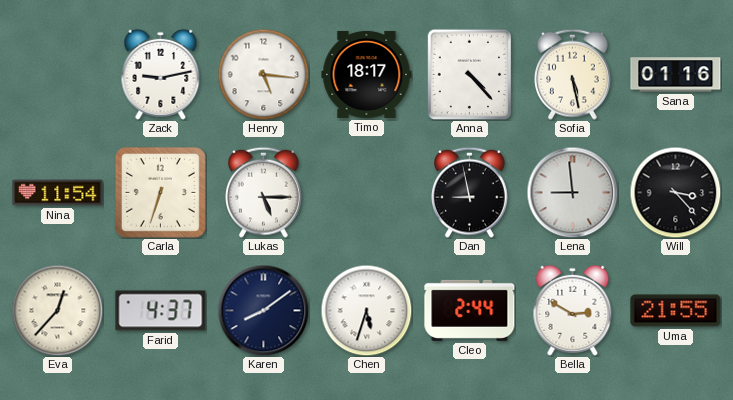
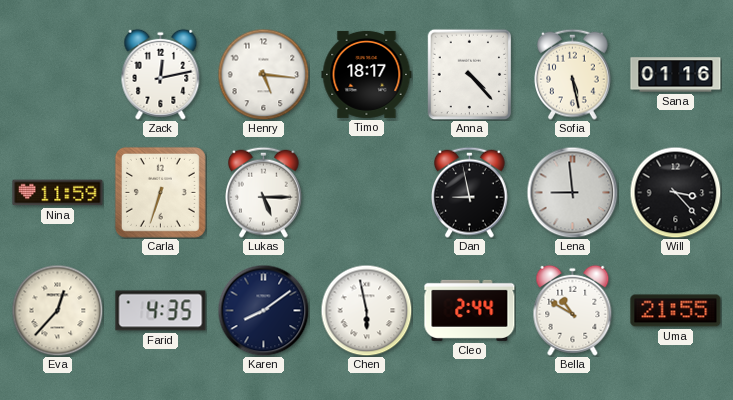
Zack: 9:13 -> 12:13 (161, 74)
Nina: 11:54 -> 11:59 (58, 193)
Farid: 4:37 -> 4:35 (161, 311)
Chen: 5:33 -> 5:58 (366, 310)
Bella: 2:50 -> 10:50 (573, 310)
